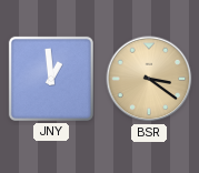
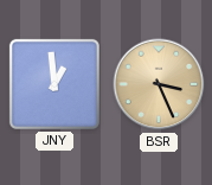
BSR: 3:21 -> 3:26 (159, 84)
